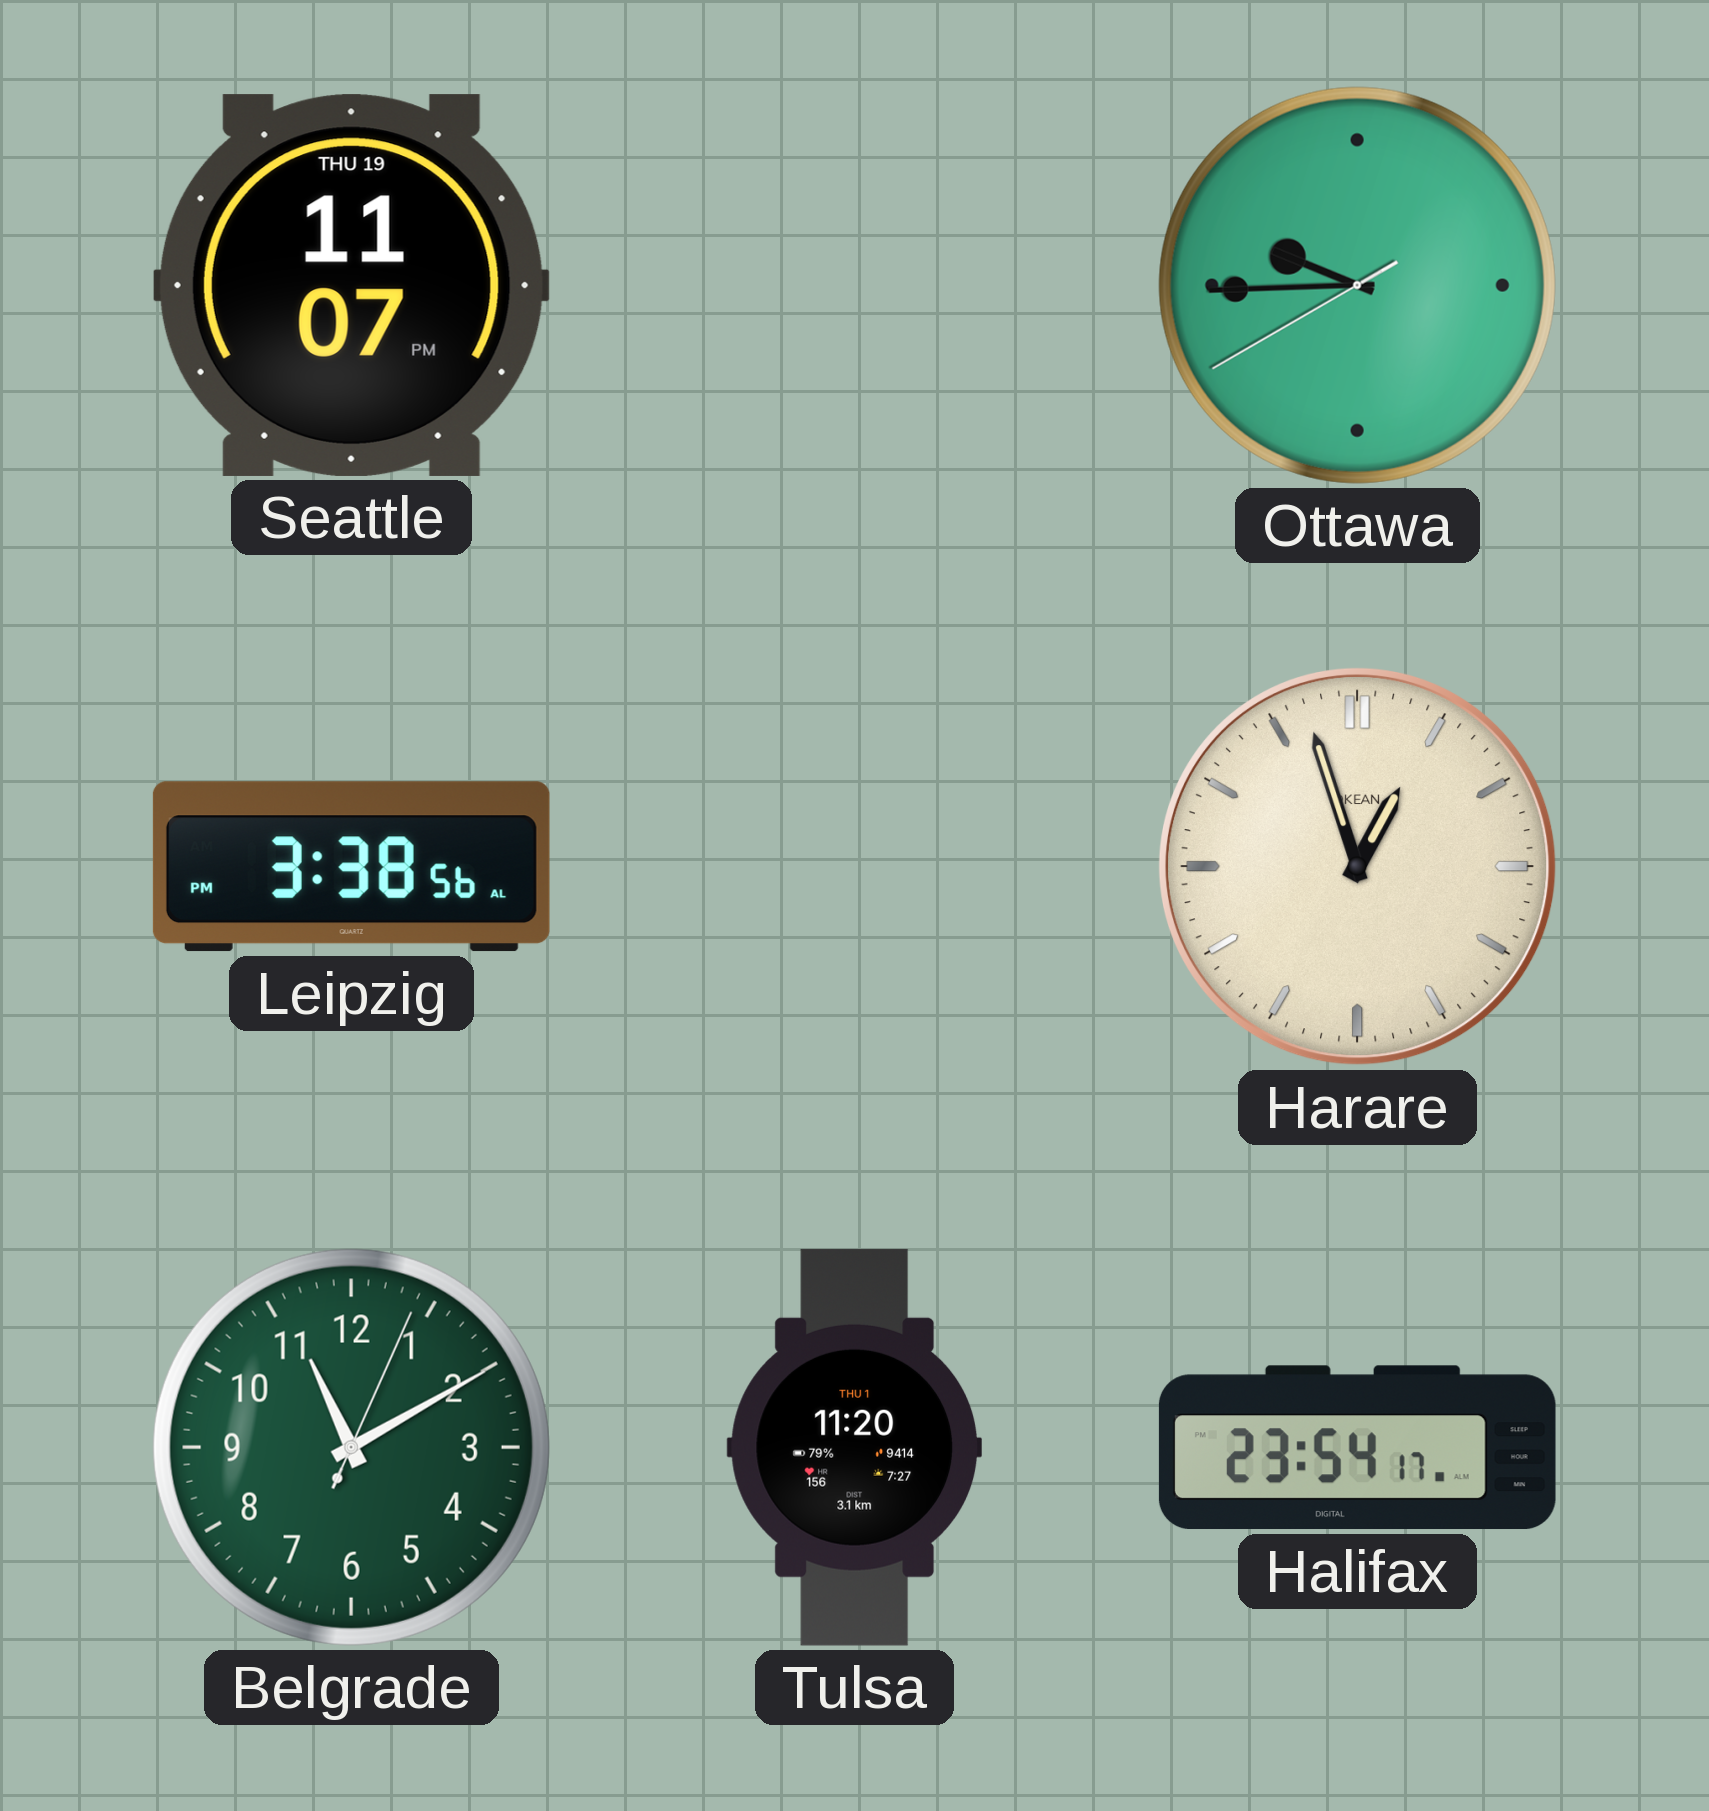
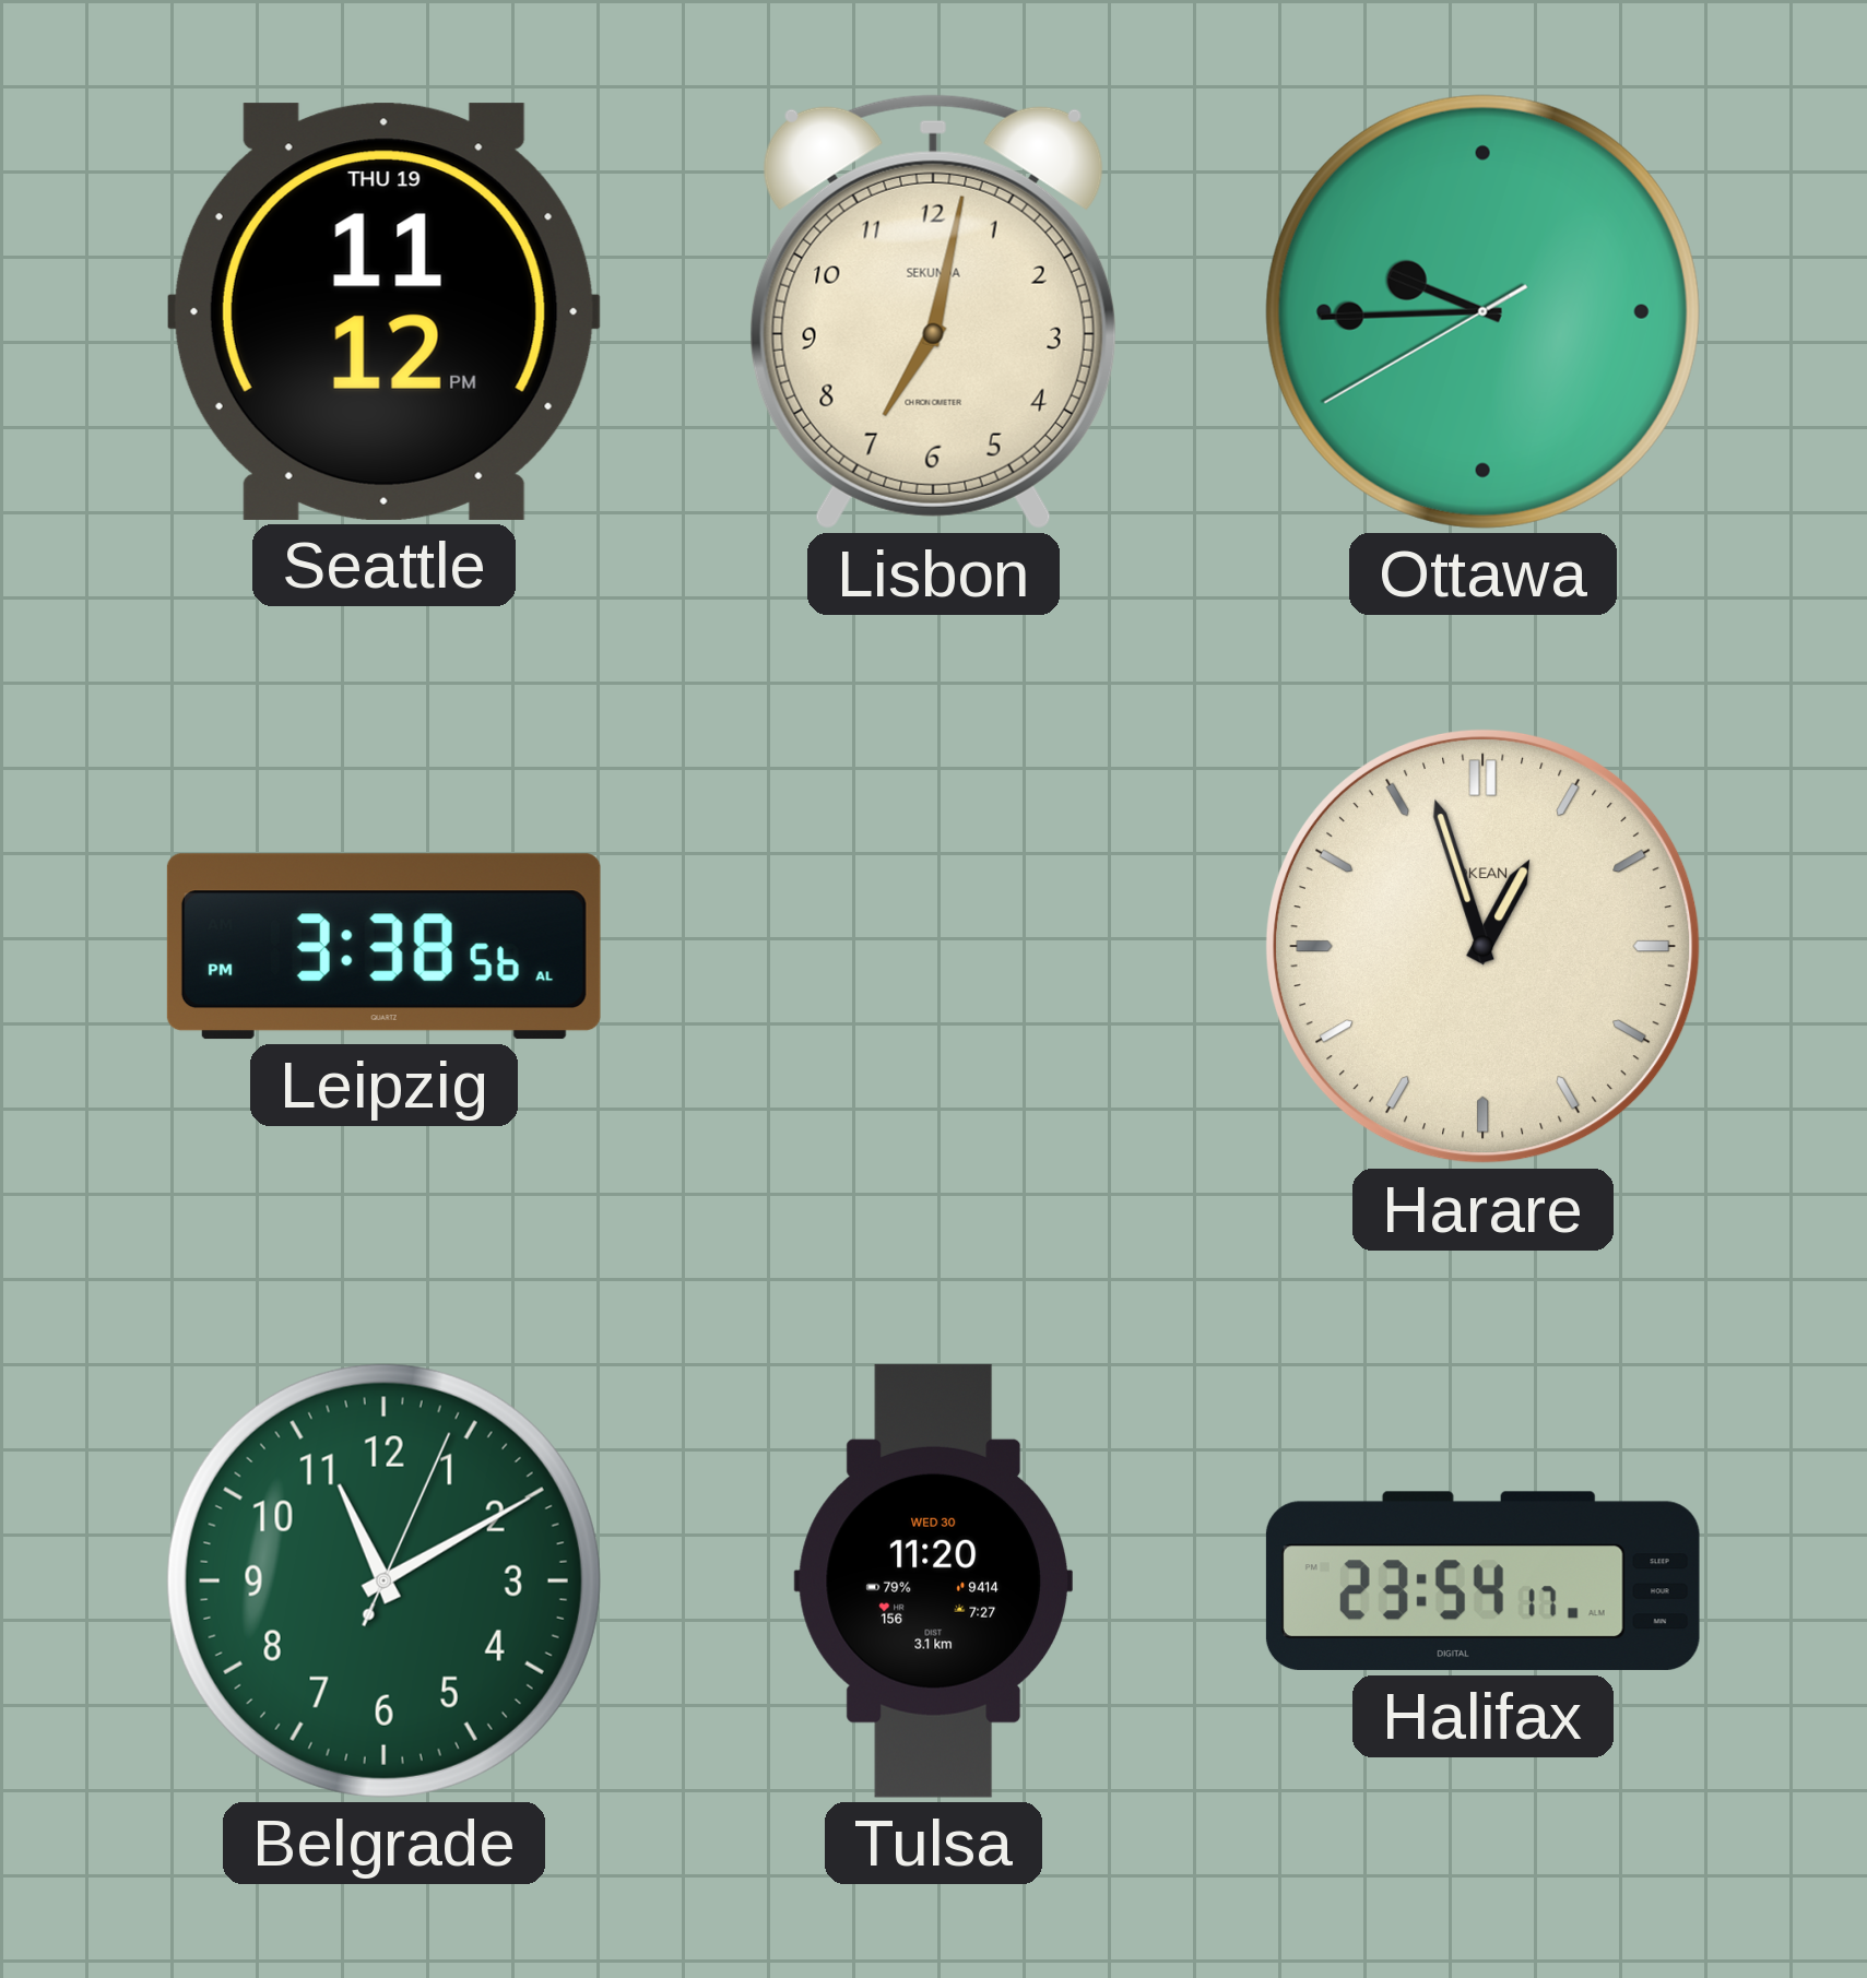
Seattle: 11:07 -> 11:12 (383, 311)
Lisbon: none -> 7:02 (933, 311)
Tulsa date: THU 1 -> WED 30 (933, 1580)
